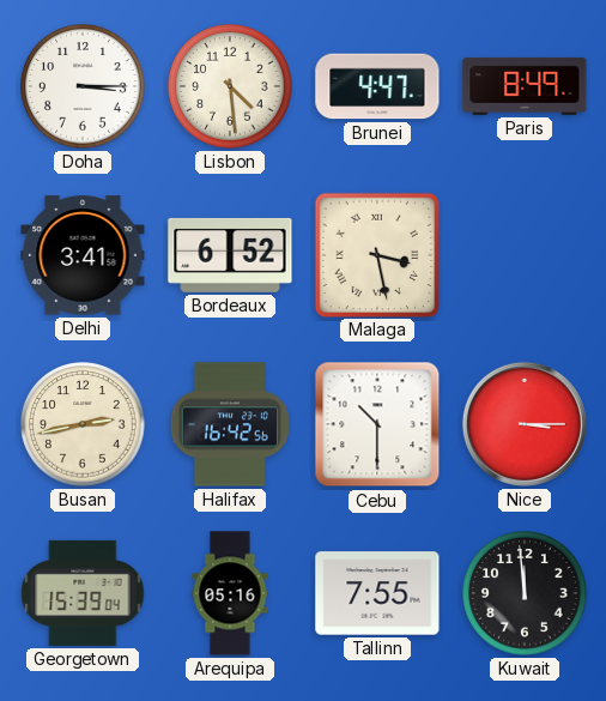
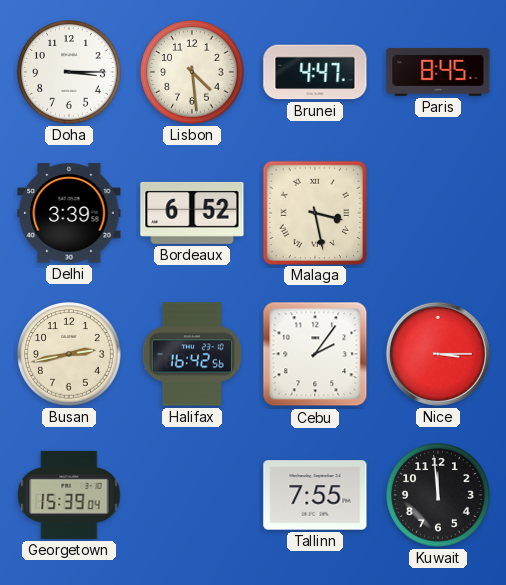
Paris: 8:49 -> 8:45 (438, 72)
Delhi: 3:41 -> 3:39 (69, 213)
Cebu: 10:30 -> 2:06 (315, 354)
Arequipa: 05:16 -> none (230, 593)
